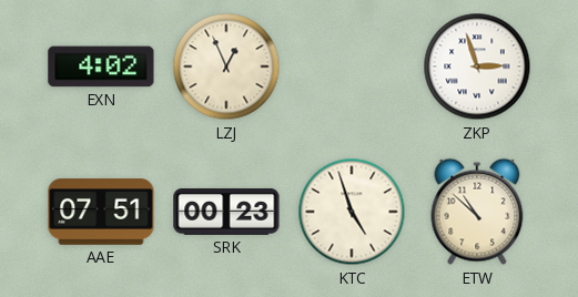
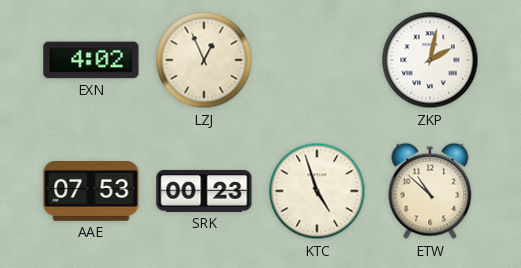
ZKP: 2:57 -> 2:02 (430, 60)
AAE: 07:51 -> 07:53 (91, 191)
